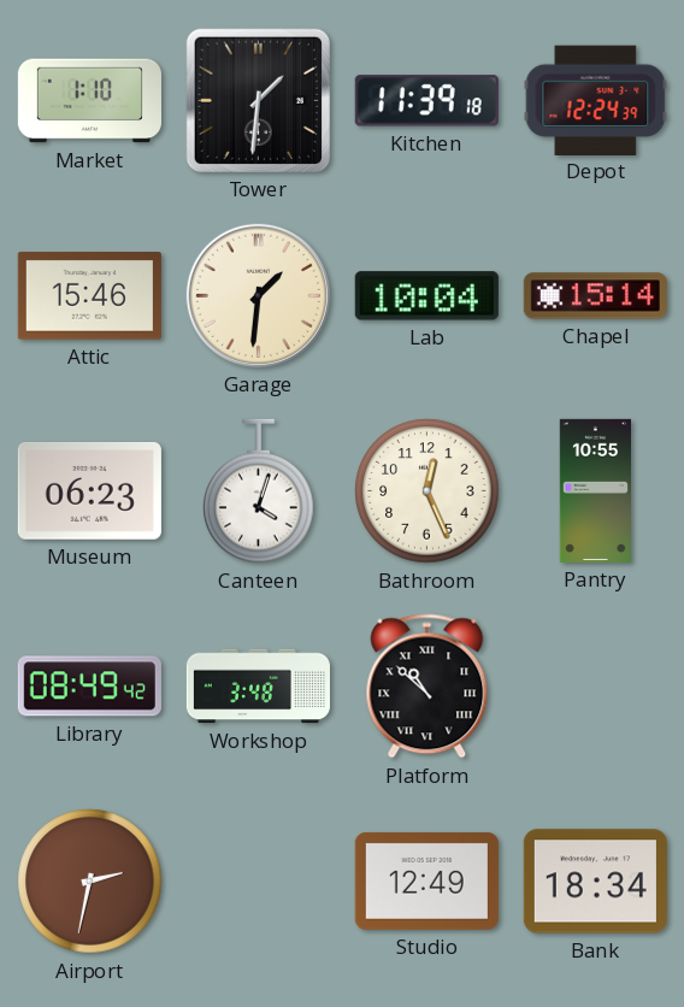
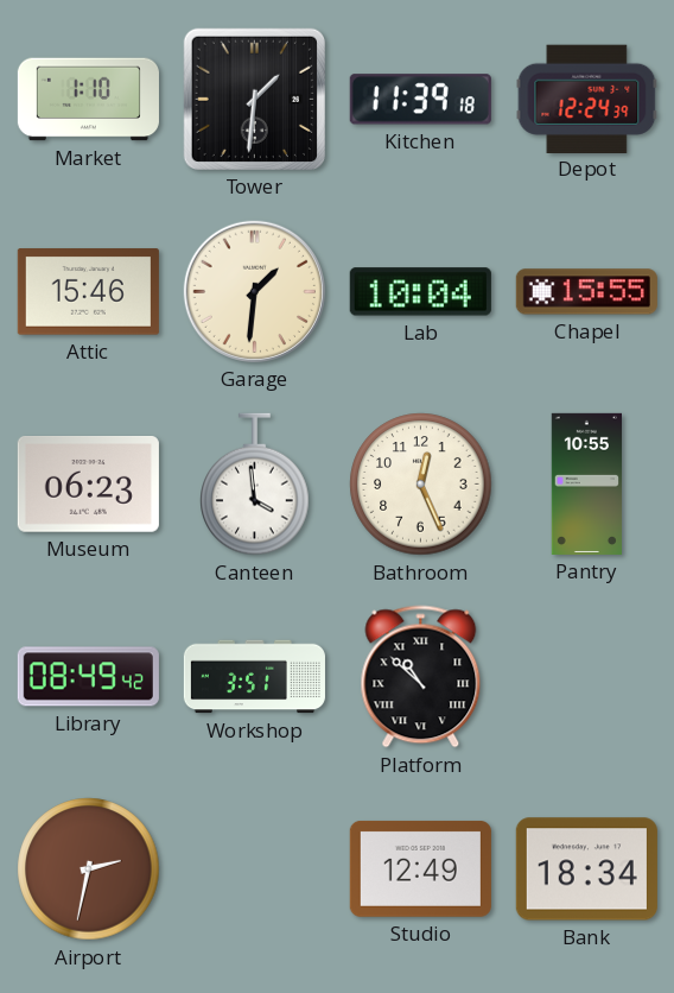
Chapel: 15:14 -> 15:55 (586, 292)
Canteen: 4:03 -> 3:59 (255, 485)
Workshop: 3:48 -> 3:51 (254, 677)
